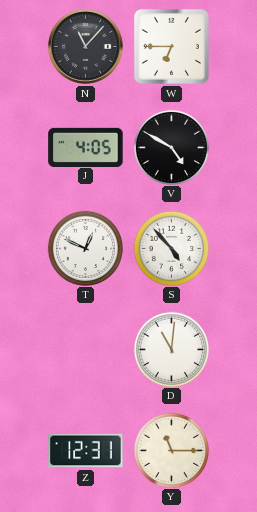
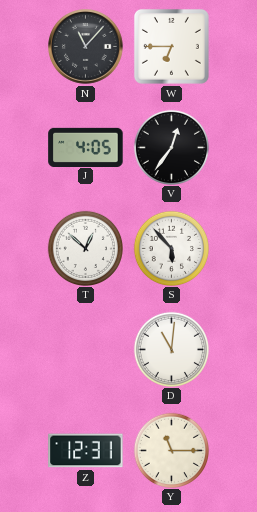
V: 4:50 -> 12:36 (171, 147)
T: 12:49 -> 12:52 (85, 248)
S: 4:53 -> 5:53 (171, 248)
